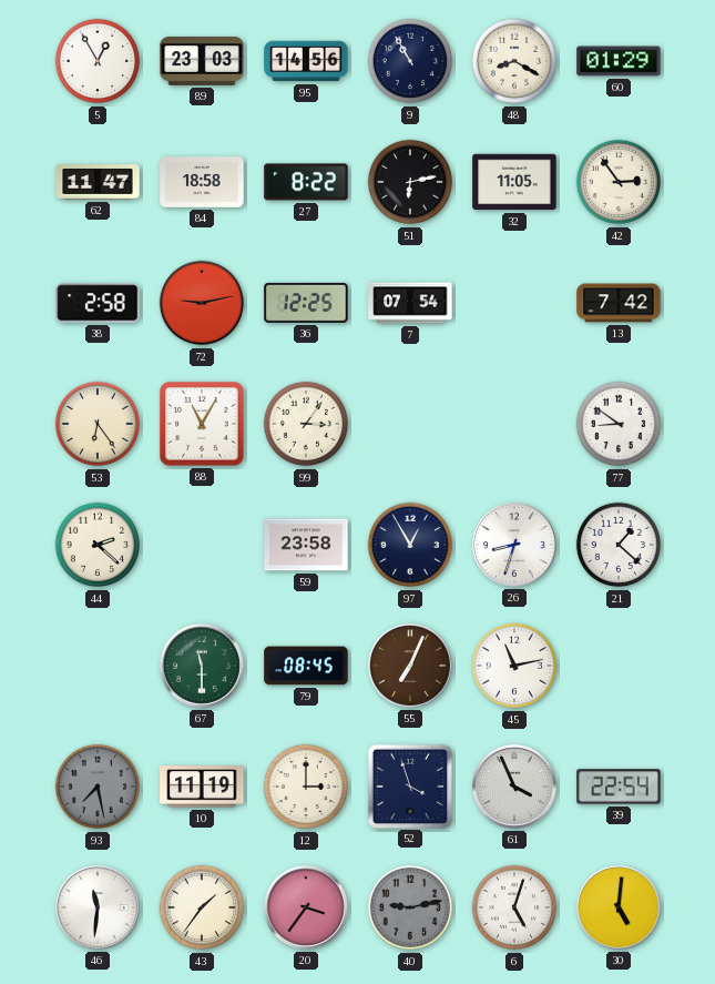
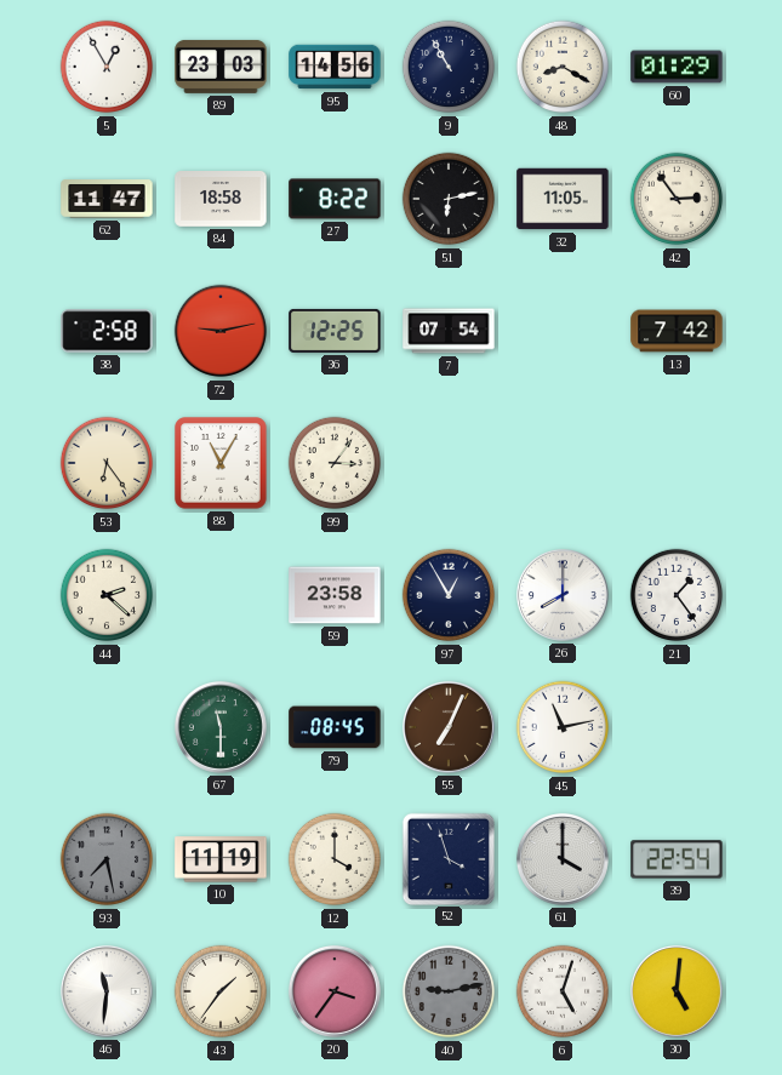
77: 8:51 -> none (619, 424)
26: 8:33 -> 8:00 (563, 595)
21: 1:22 -> 1:24 (677, 595)
12: 3:00 -> 4:00 (335, 859)
61: 3:56 -> 4:00 (563, 859)
